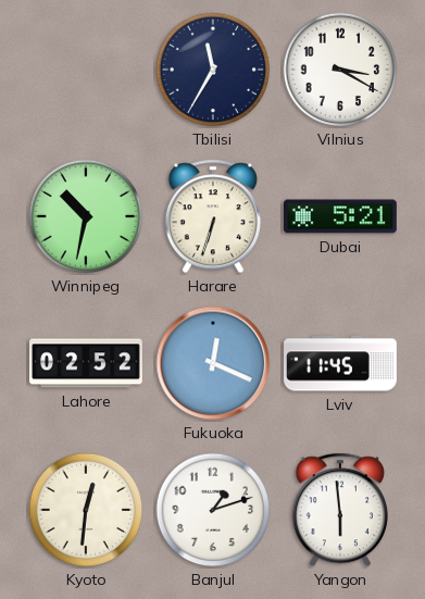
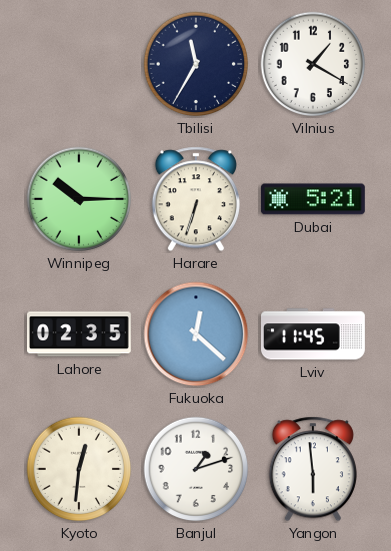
Vilnius: 3:20 -> 1:20 (313, 64)
Winnipeg: 10:32 -> 10:15 (79, 199)
Lahore: 02:52 -> 02:35 (80, 334)
Fukuoka: 12:19 -> 12:22 (196, 334)
